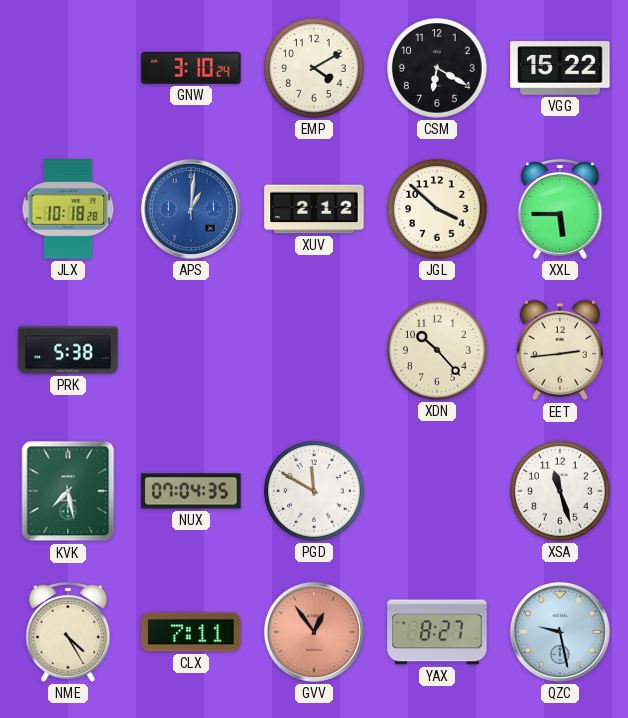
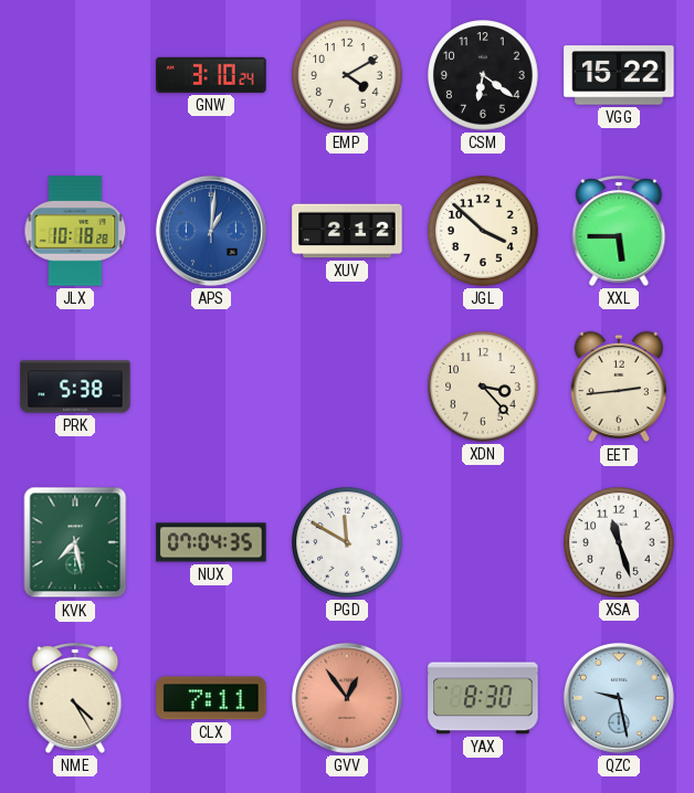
CSM: 6:20 -> 6:21 (483, 75)
XDN: 10:23 -> 3:23 (483, 387)
YAX: 8:27 -> 8:30 (483, 698)
